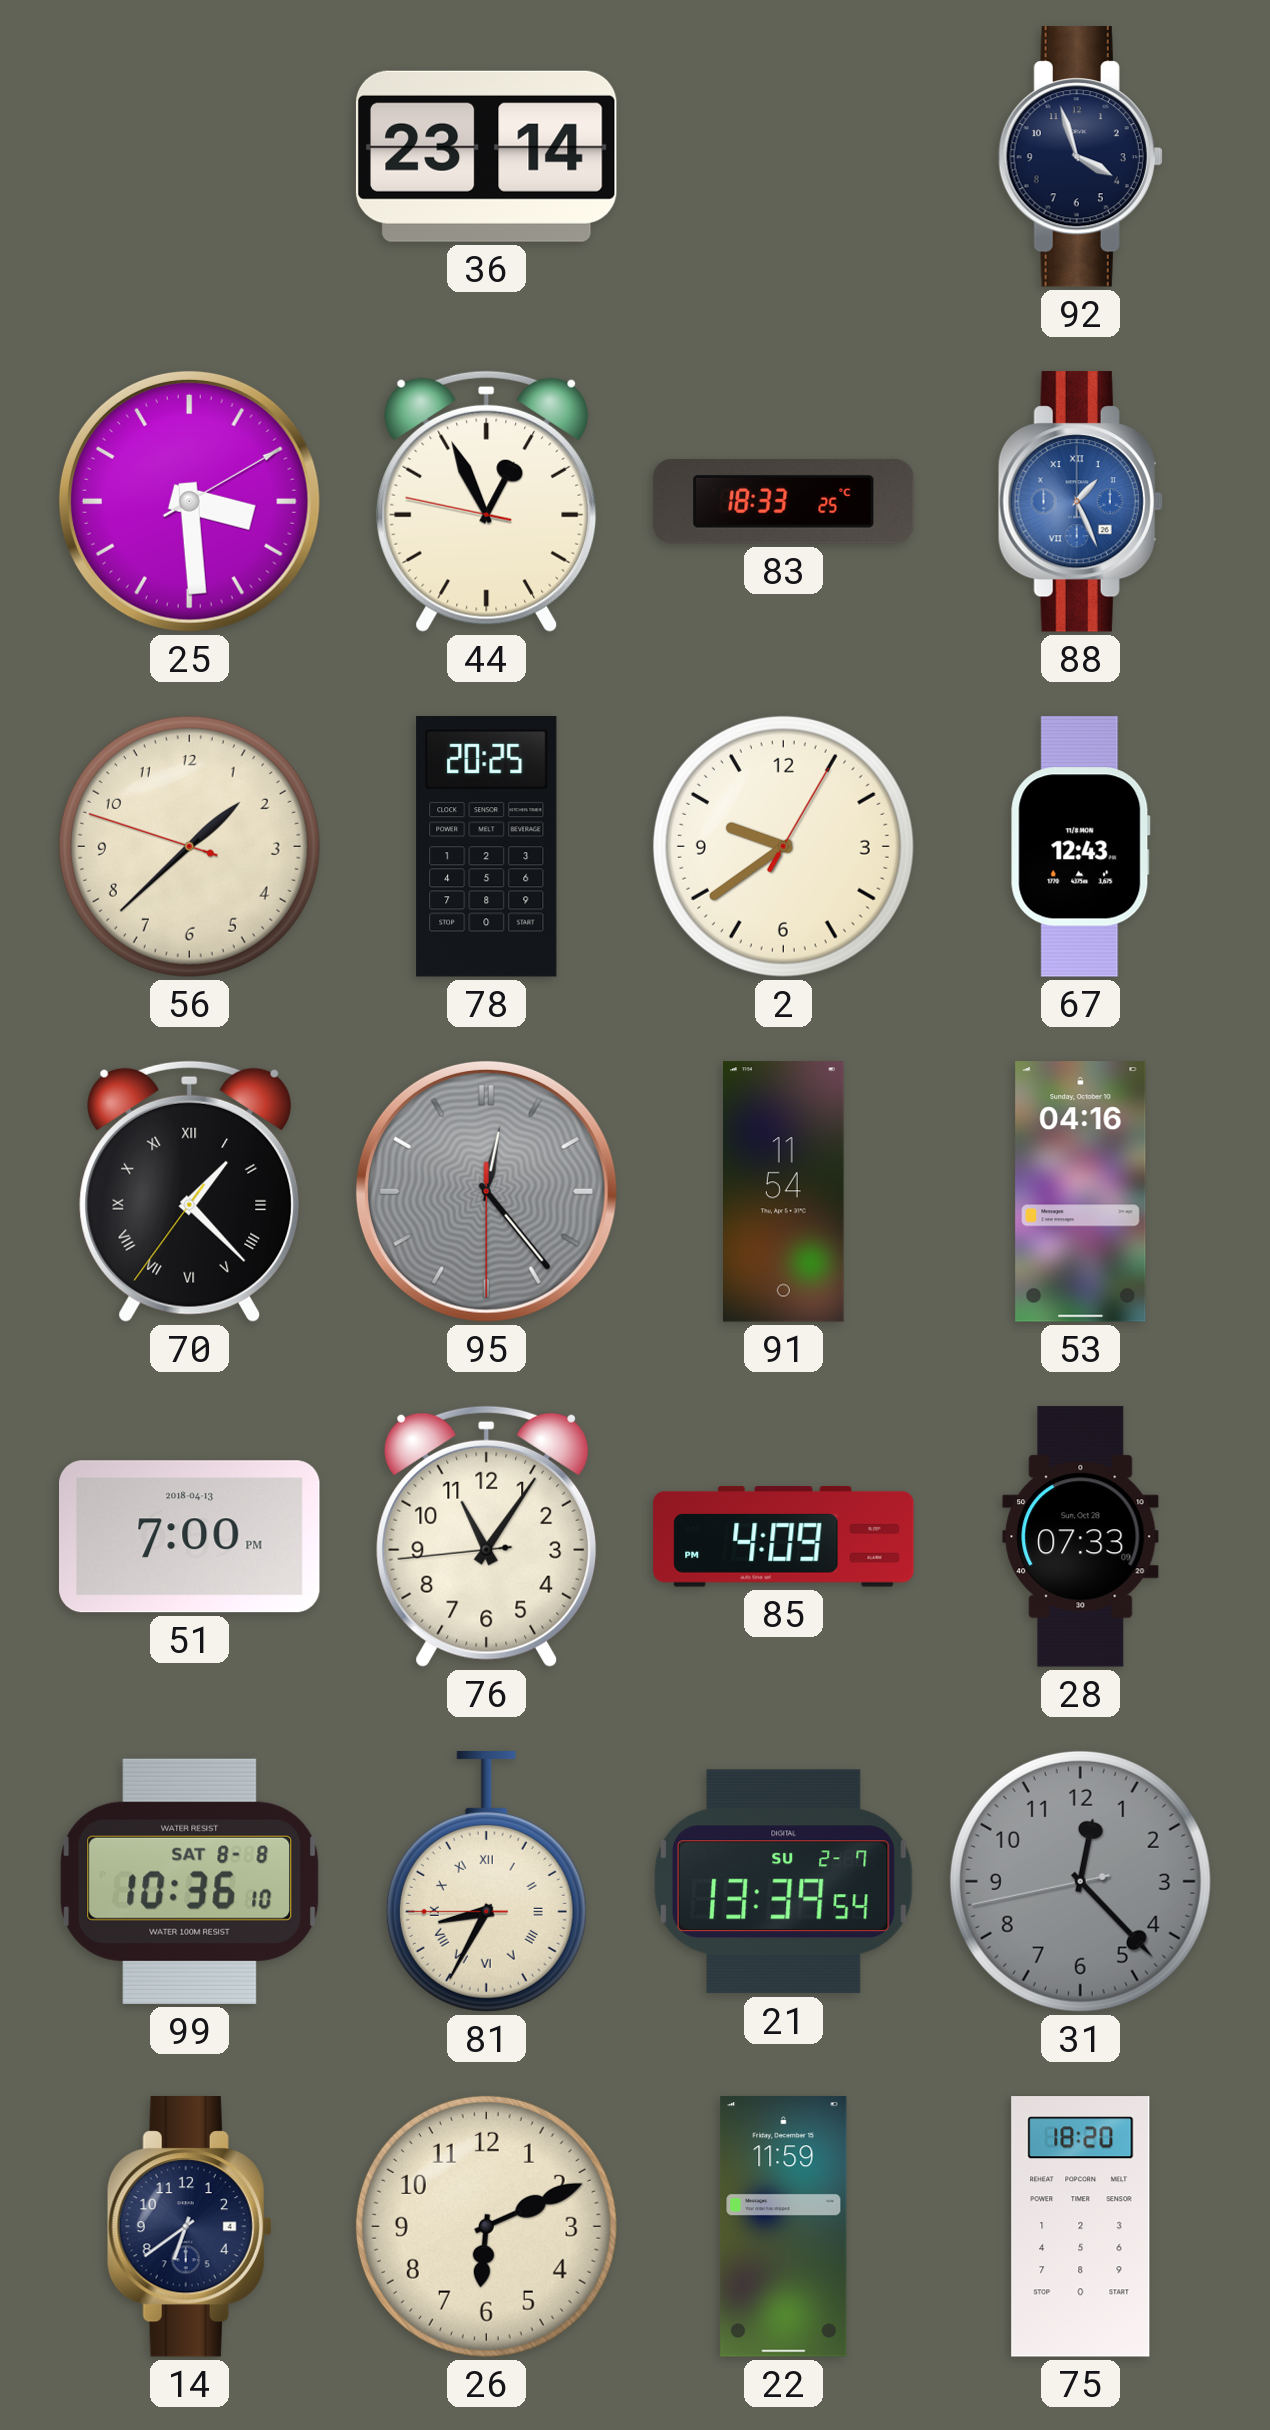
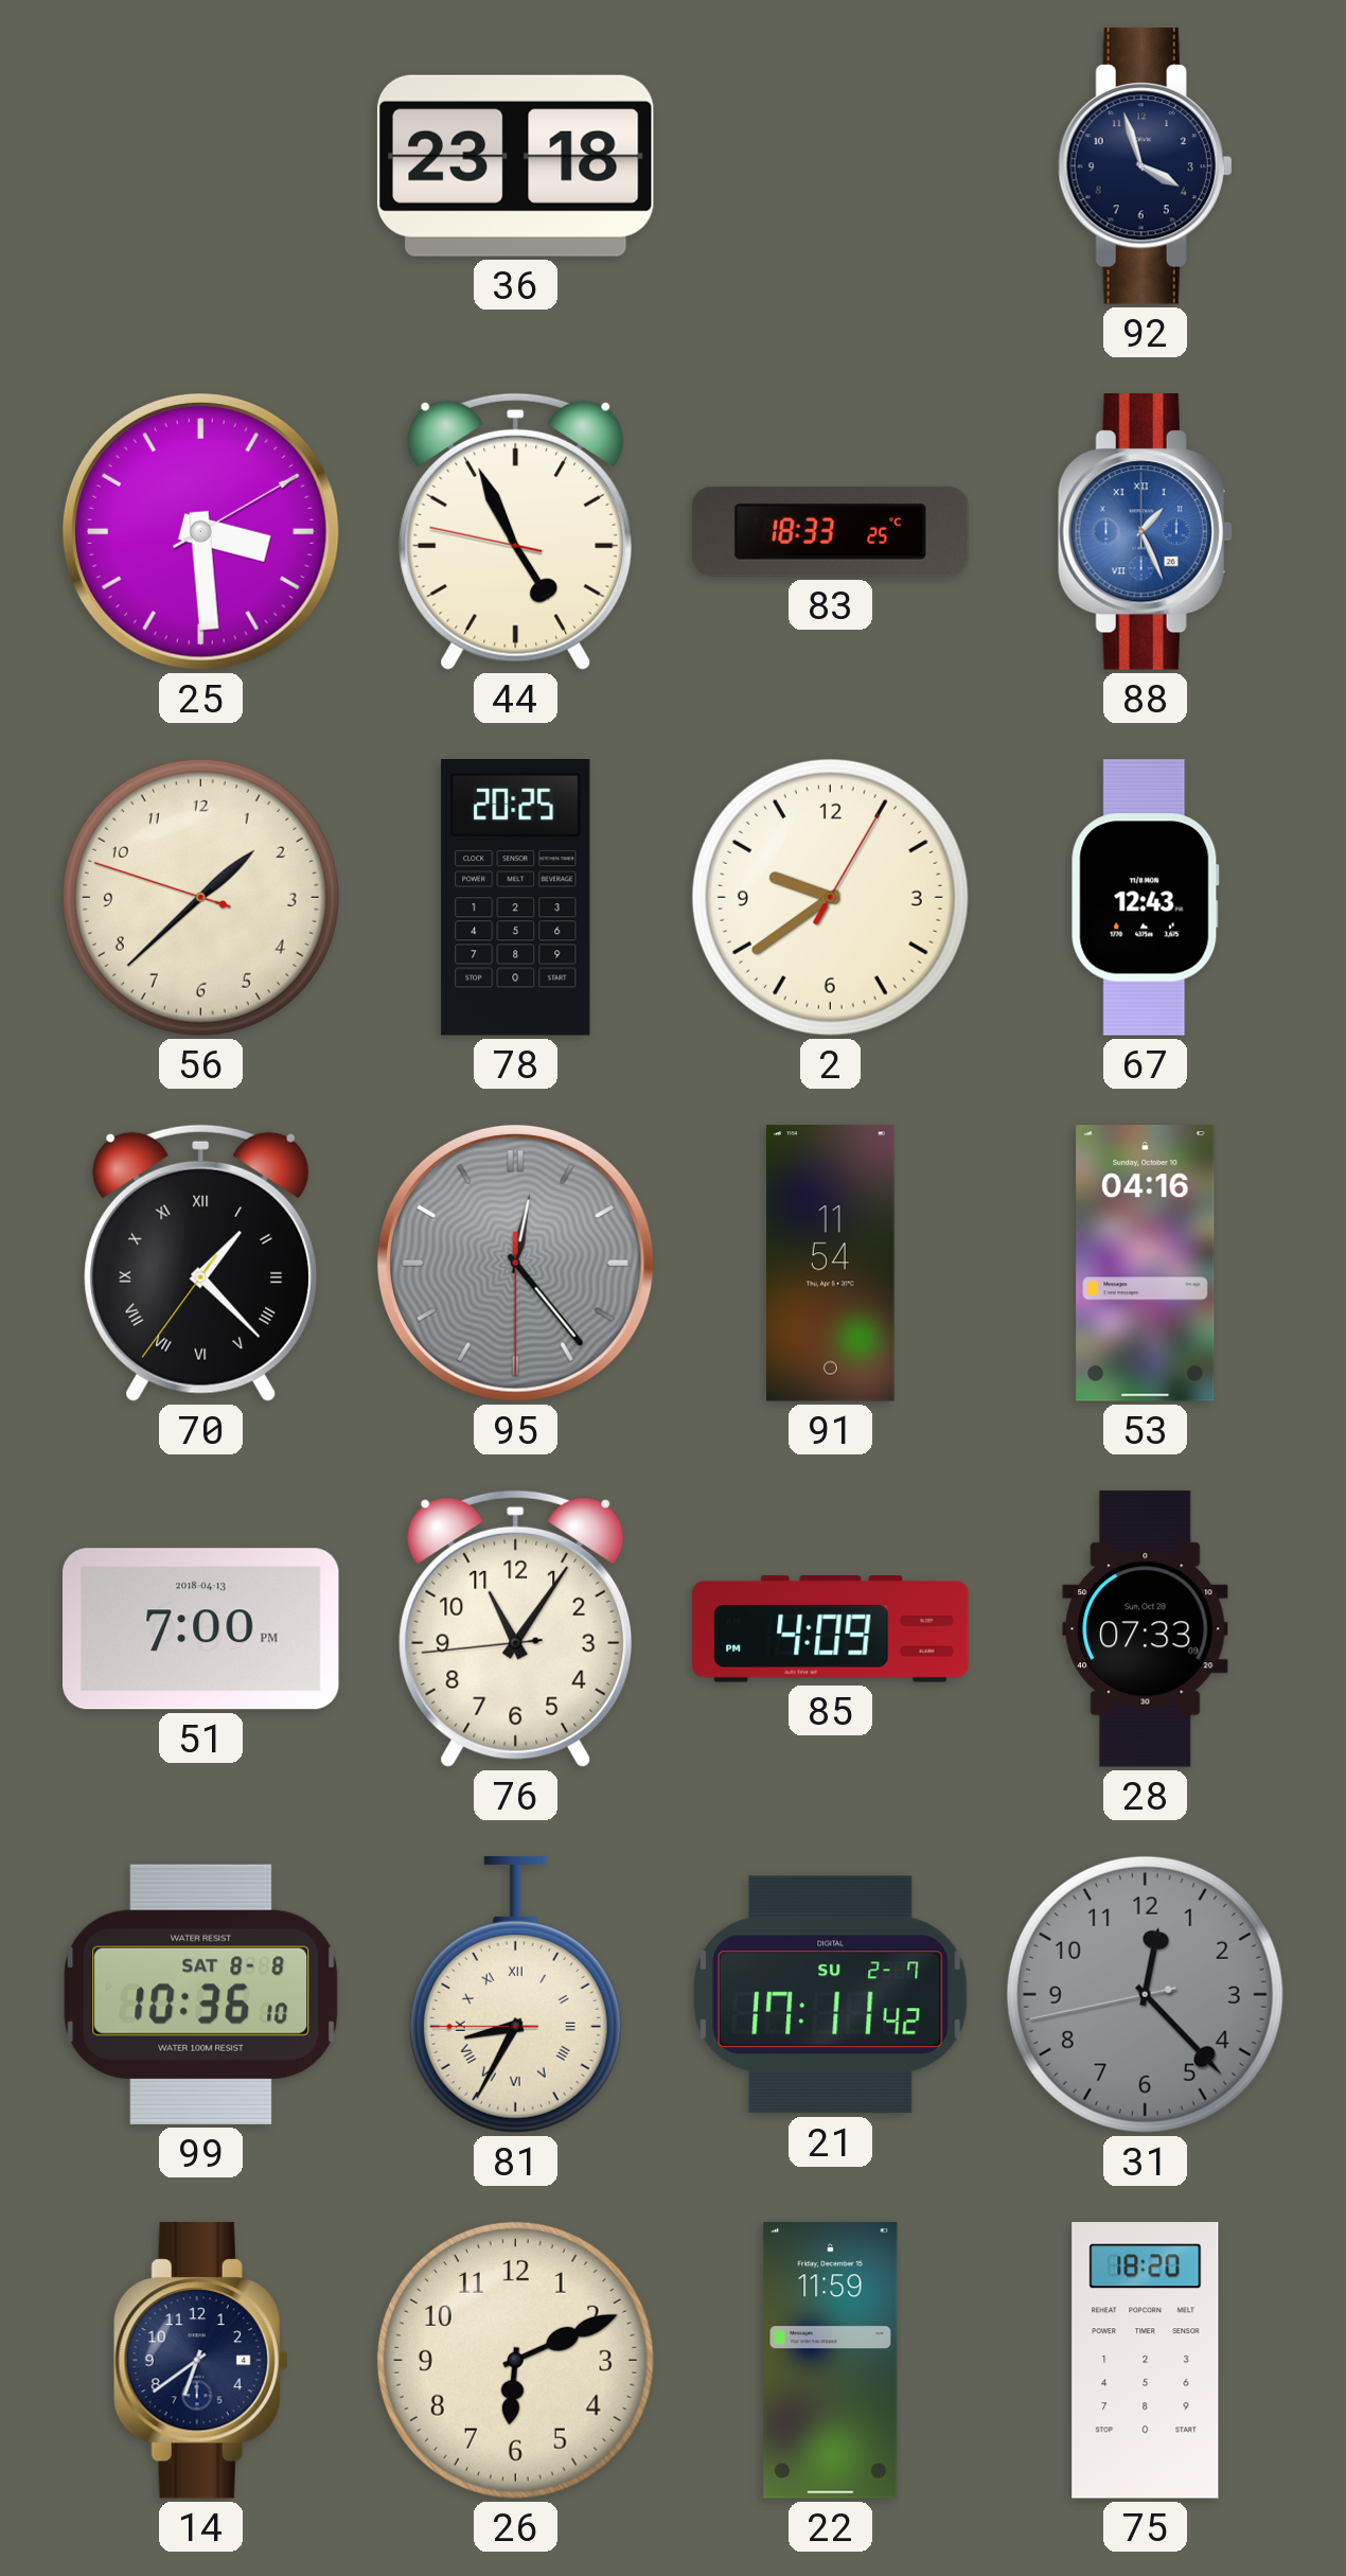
36: 23:14 -> 23:18 (515, 165)
44: 12:55 -> 4:55 (516, 531)
21: 13:39 -> 17:11 (830, 1995)
